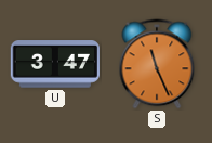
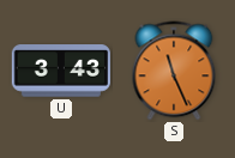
U: 3:47 -> 3:43 (61, 71)
